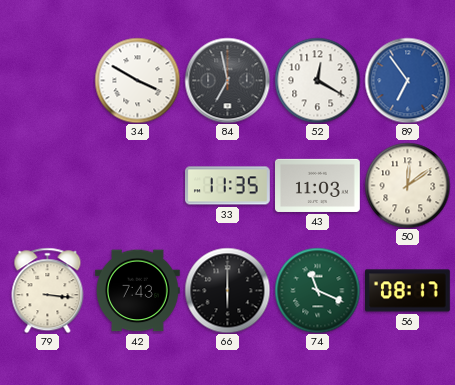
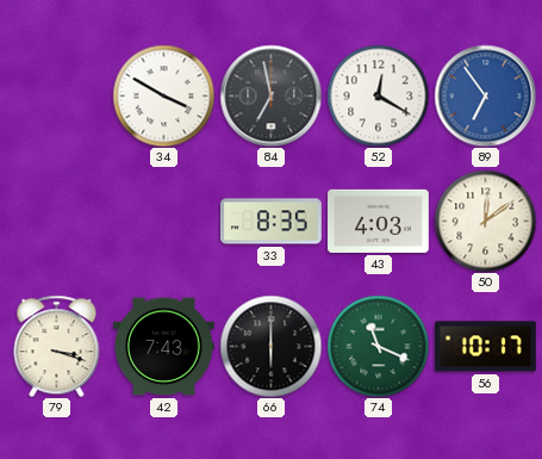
33: 11:35 -> 8:35 (272, 222)
43: 11:03 -> 4:03 (379, 221)
79: 3:16 -> 3:18 (57, 346)
56: 08:17 -> 10:17 (486, 347)
